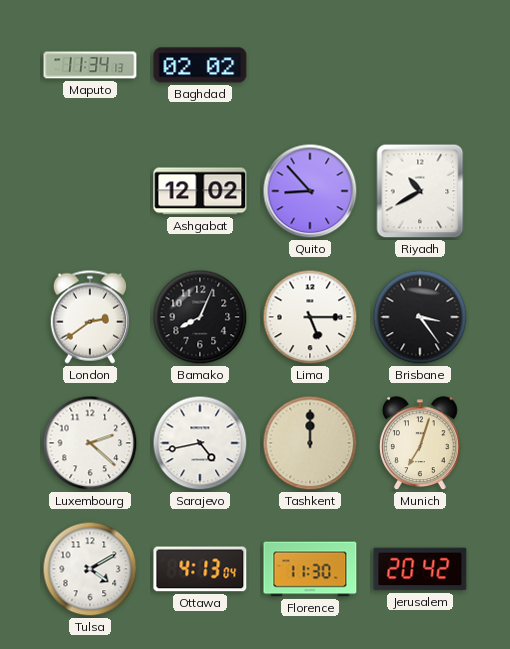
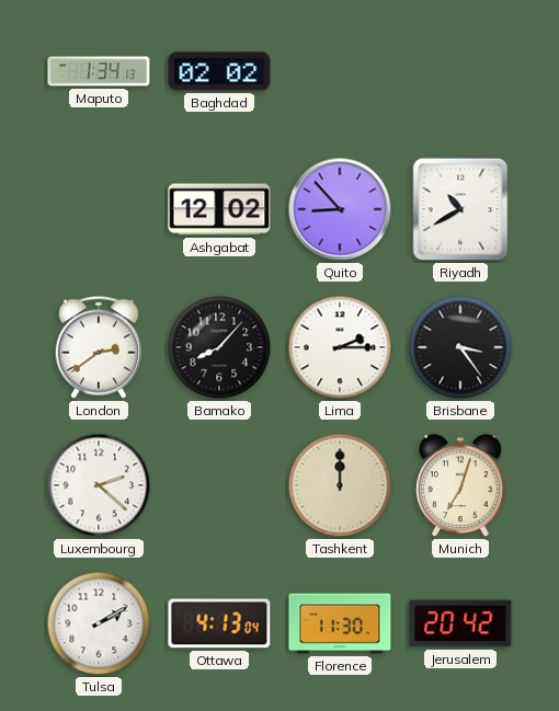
Maputo: 11:34 -> 1:34 (99, 71)
Bamako: 8:04 -> 8:07 (219, 347)
Lima: 5:15 -> 2:15 (340, 347)
Sarajevo: 4:43 -> none (200, 443)
Tulsa: 4:10 -> 2:10 (99, 623)
